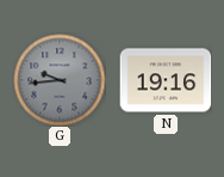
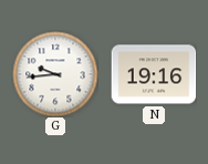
G dial: grey -> white (55, 74)
